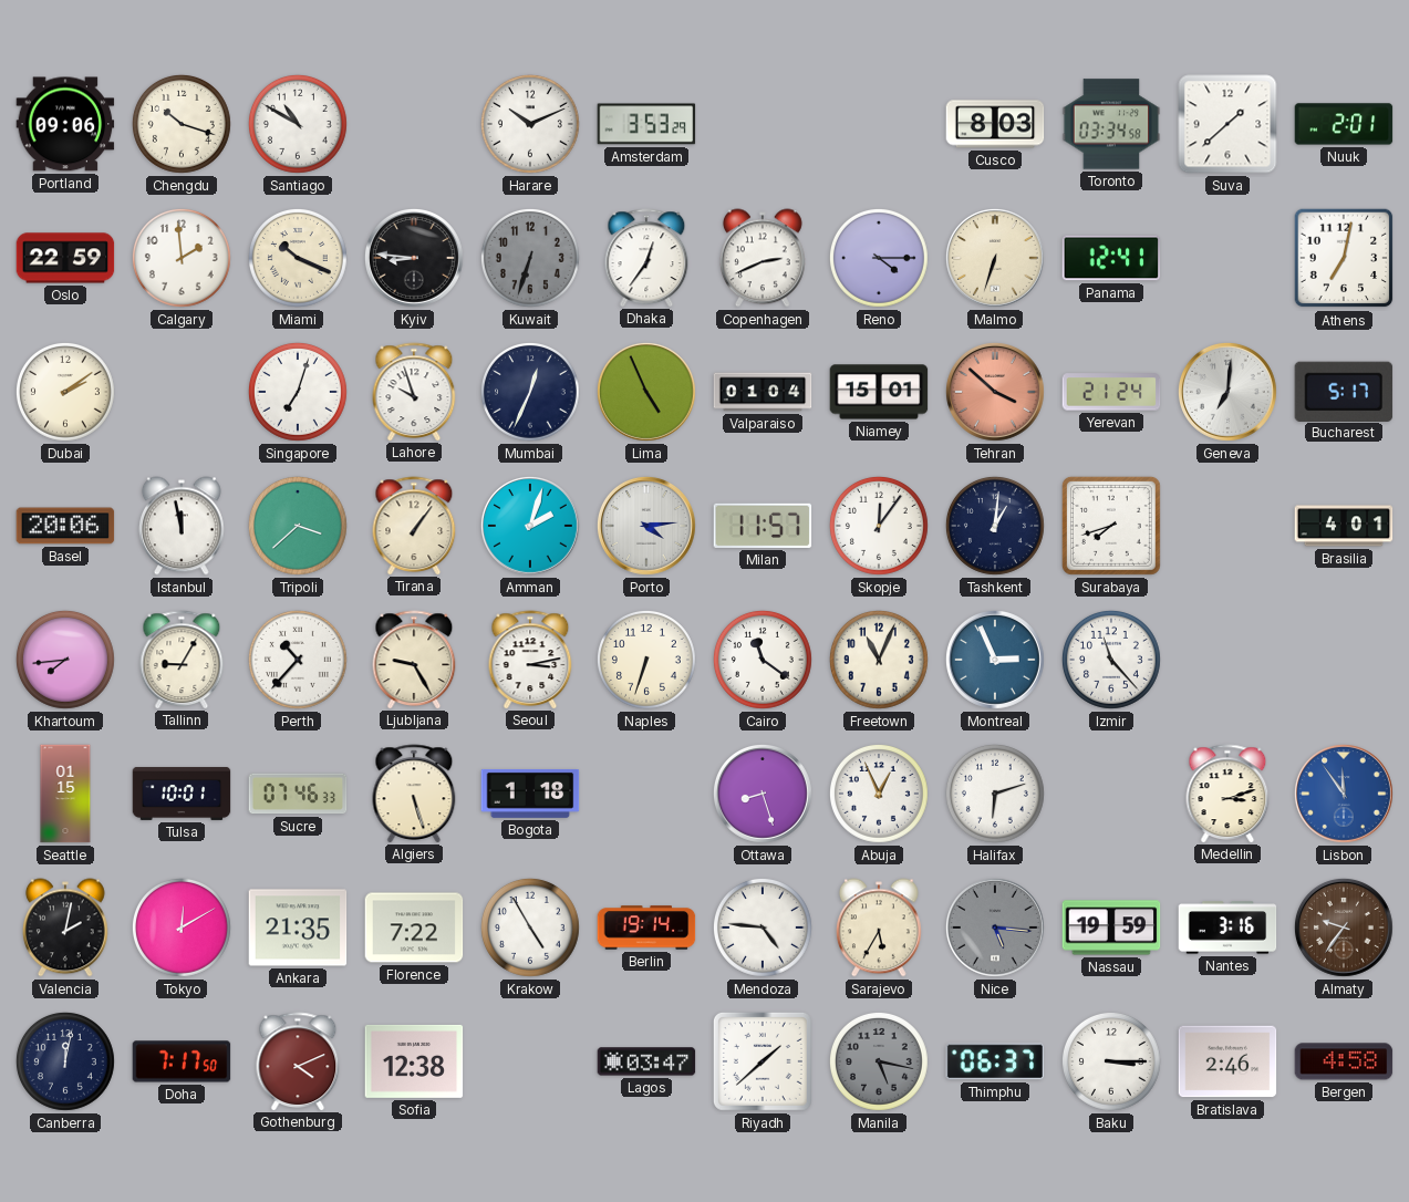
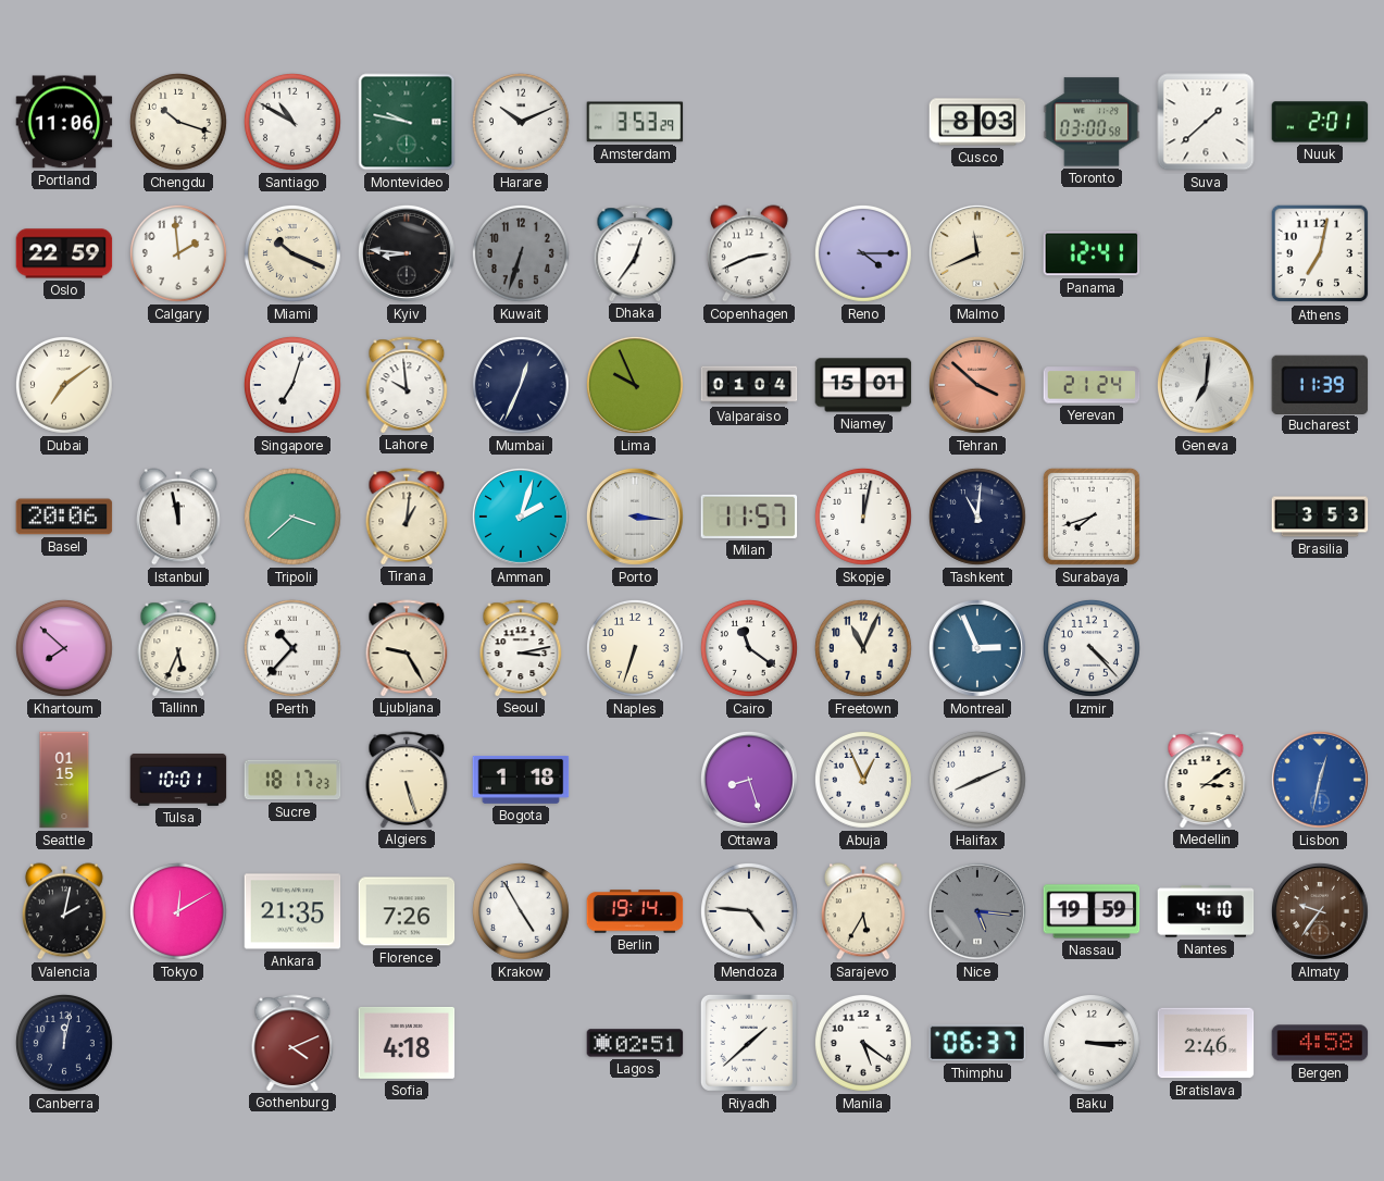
Portland: 09:06 -> 11:06 (64, 122)
Montevideo: none -> 9:47 (407, 122)
Toronto: 03:34 -> 03:00 (1092, 122)
Malmo: 6:33 -> 11:41 (977, 253)
Dubai: 2:09 -> 7:09 (64, 385)
Lahore: 9:57 -> 9:59 (407, 385)
Lima: 4:56 -> 9:56 (635, 385)
Bucharest: 5:17 -> 11:39 (1320, 384)
Tirana: 1:06 -> 1:01 (407, 517)
Porto: 4:14 -> 3:16 (635, 517)
Skopje: 12:06 -> 12:02 (863, 517)
Tashkent: 1:01 -> 11:01 (977, 517)
Brasilia: 4:01 -> 3:53 (1320, 517)
Khartoum: 7:44 -> 7:52 (64, 648)
Tallinn: 9:05 -> 5:34 (178, 648)
Izmir: 11:23 -> 4:23 (1092, 648)
Sucre: 07:46 -> 18:17 (292, 780)
Halifax: 6:12 -> 8:11 (977, 780)
Medellin: 3:12 -> 3:09 (1206, 780)
Lisbon: 11:54 -> 12:32 (1320, 780)
Florence: 7:22 -> 7:26 (407, 911)
Nantes: 3:16 -> 4:10 (1206, 911)
Doha: 7:17 -> none (182, 1061)
Sofia: 12:38 -> 4:18 (407, 1043)
Lagos: 03:47 -> 02:51 (635, 1043)
Manila: 5:17 -> 5:21 (863, 1043)
Manila dial: grey -> white (863, 1043)
